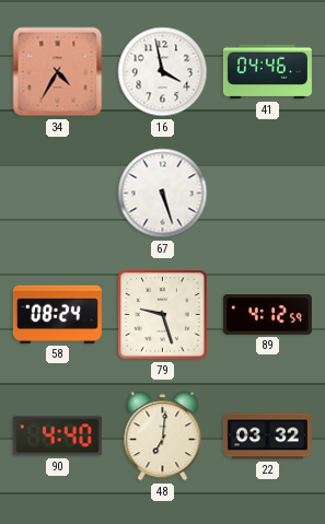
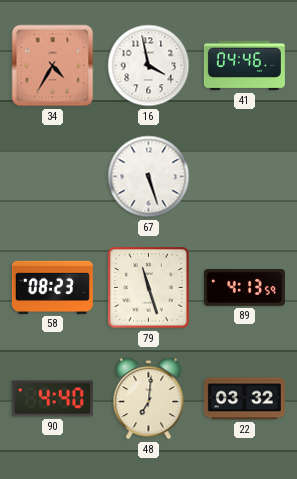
58: 08:24 -> 08:23 (52, 287)
79: 9:27 -> 11:27 (149, 288)
89: 4:12 -> 4:13 (244, 288)
